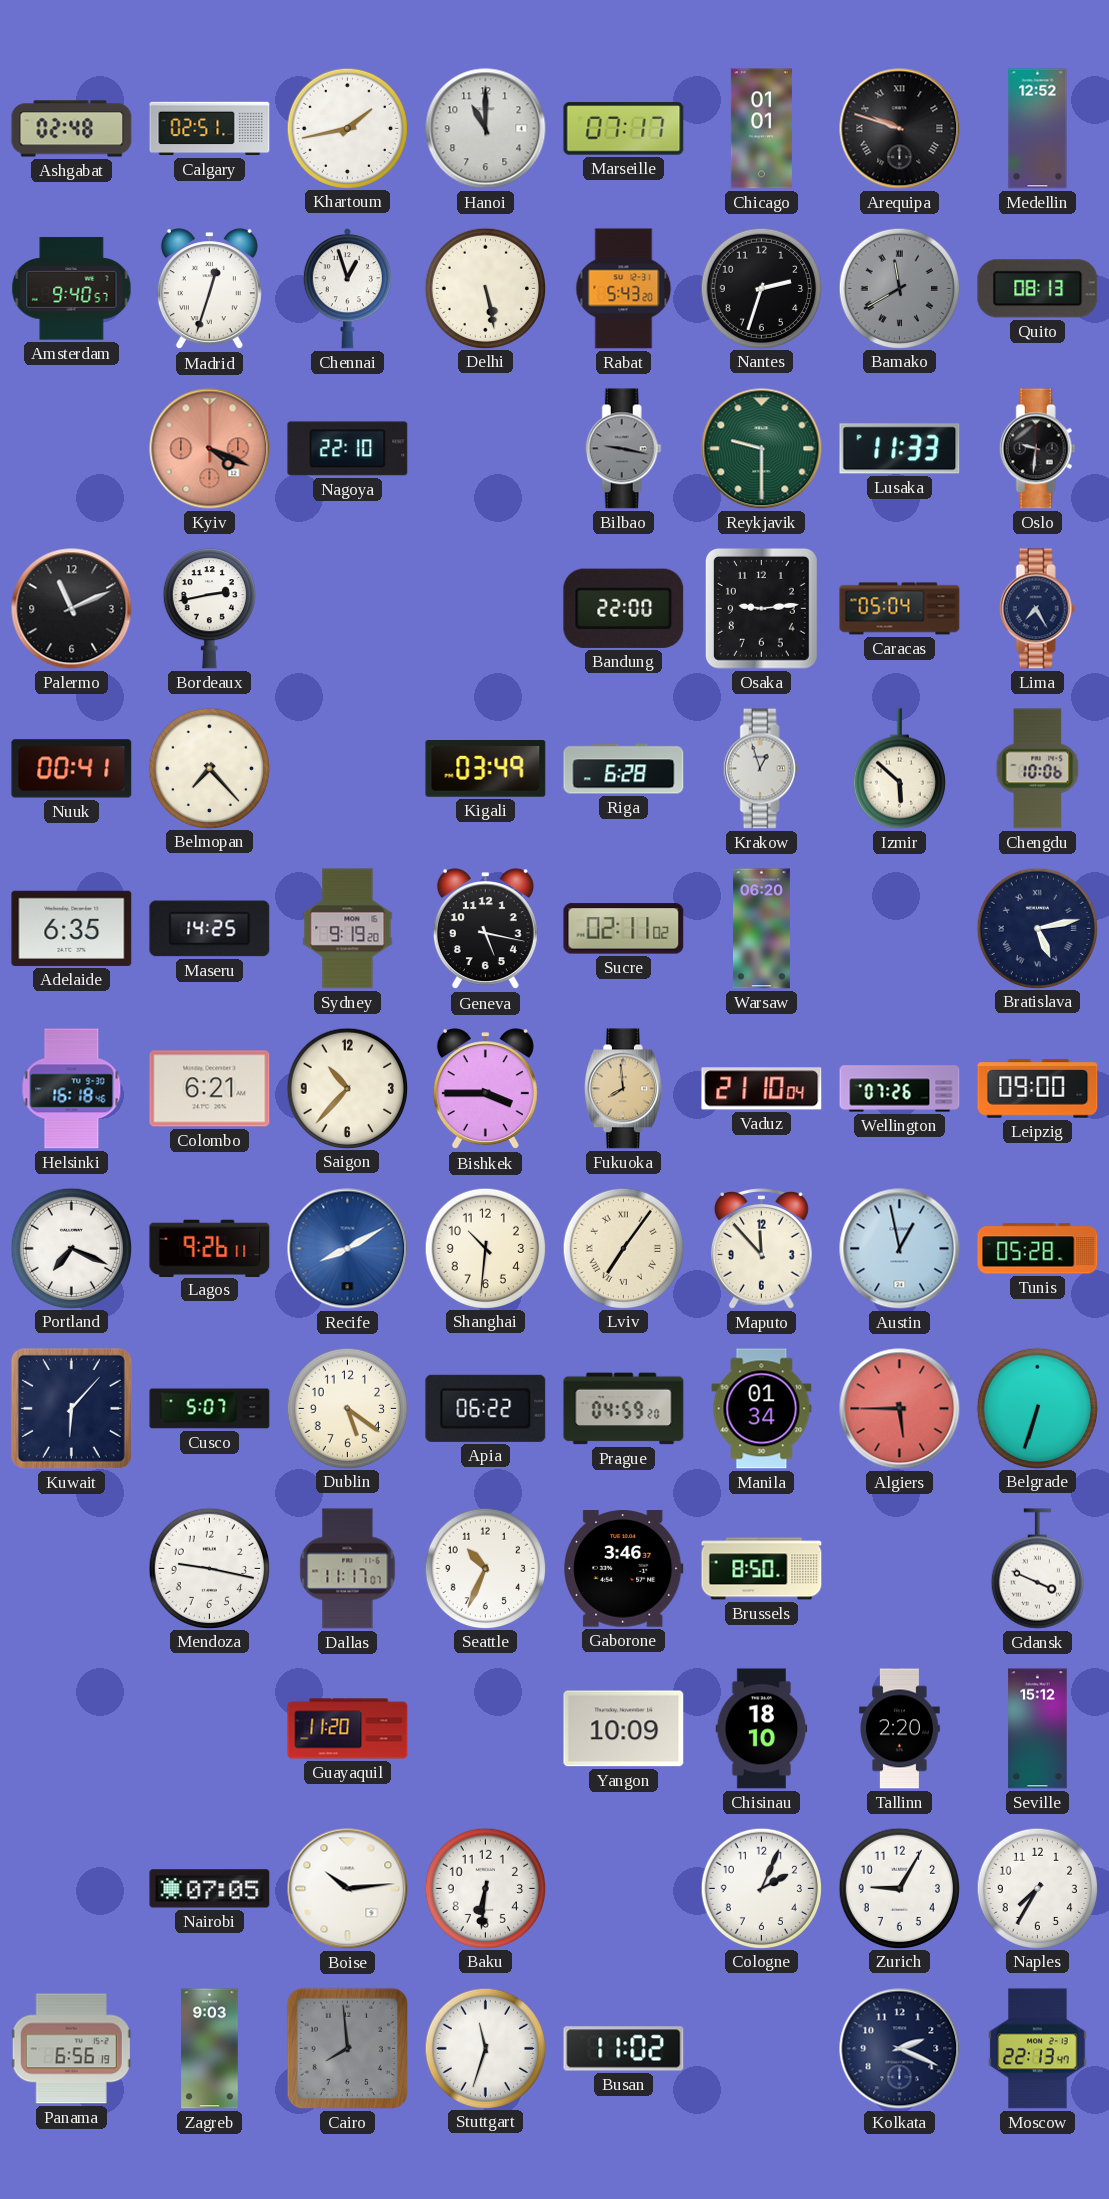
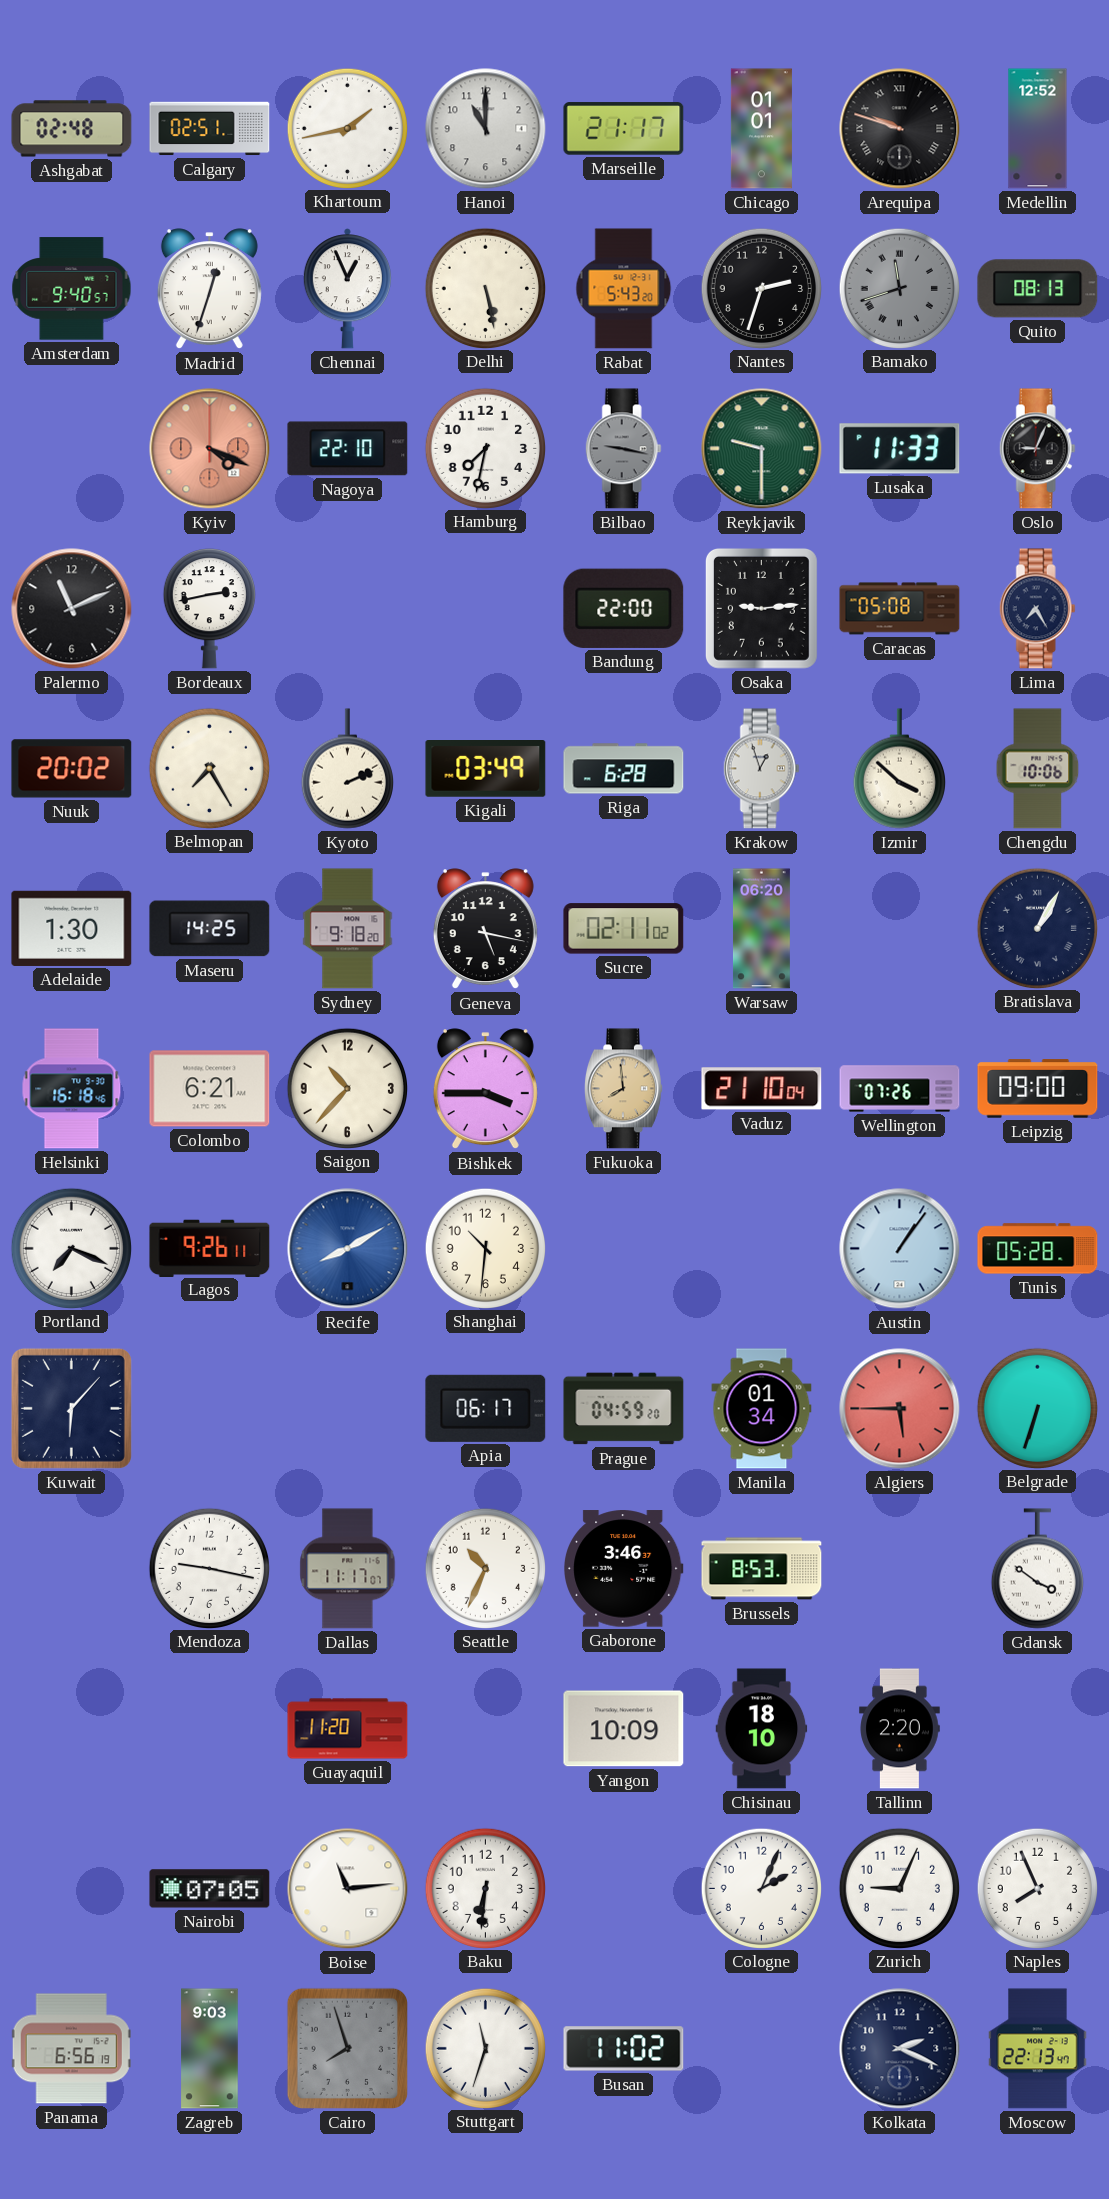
Marseille: 07:17 -> 21:17 (624, 129)
Chennai: 12:57 -> 12:56 (347, 289)
Bamako: 11:40 -> 11:42 (899, 288)
Hamburg: none -> 7:32 (485, 448)
Oslo: 9:31 -> 9:04 (1037, 449)
Caracas: 05:04 -> 05:08 (900, 609)
Nuuk: 00:41 -> 20:02 (72, 769)
Belmopan: 7:23 -> 7:25 (209, 768)
Kyoto: none -> 2:11 (347, 769)
Izmir: 5:52 -> 3:52 (899, 769)
Adelaide: 6:35 -> 1:30 (72, 928)
Sydney: 9:19 -> 9:18 (348, 929)
Bratislava: 5:13 -> 1:05 (1037, 928)
Lviv: 7:06 -> none (623, 1248)
Maputo: 11:53 -> none (762, 1249)
Austin: 12:58 -> 1:06 (900, 1249)
Cusco: 5:07 -> none (210, 1409)
Dublin: 5:21 -> none (347, 1408)
Apia: 06:22 -> 06:17 (486, 1408)
Brussels: 8:50 -> 8:53 (762, 1569)
Gdansk: 3:49 -> 3:51 (1037, 1569)
Seville: 15:12 -> none (1038, 1729)
Boise: 10:14 -> 11:14 (348, 1889)
Zurich: 9:05 -> 9:04 (899, 1888)
Naples: 7:35 -> 7:56 (1037, 1888)
Cairo: 7:59 -> 7:57 (347, 2048)
